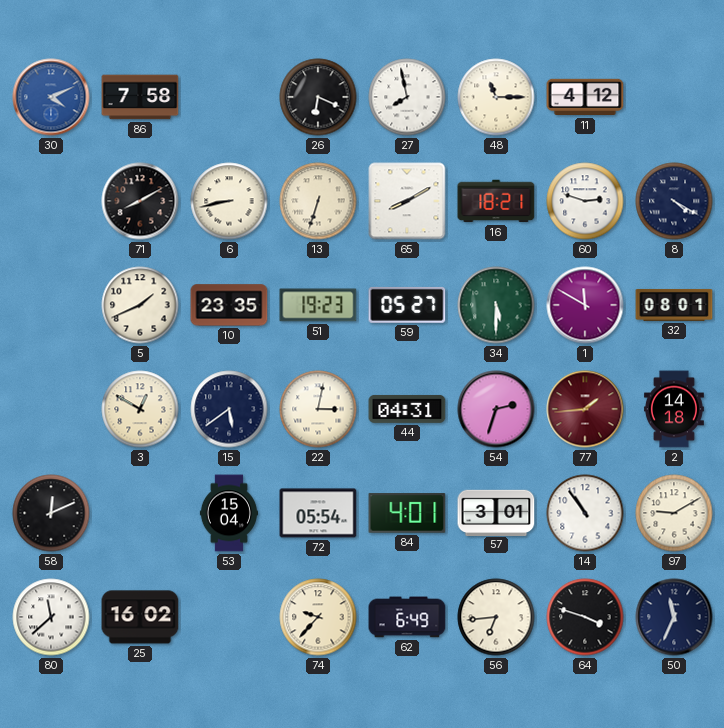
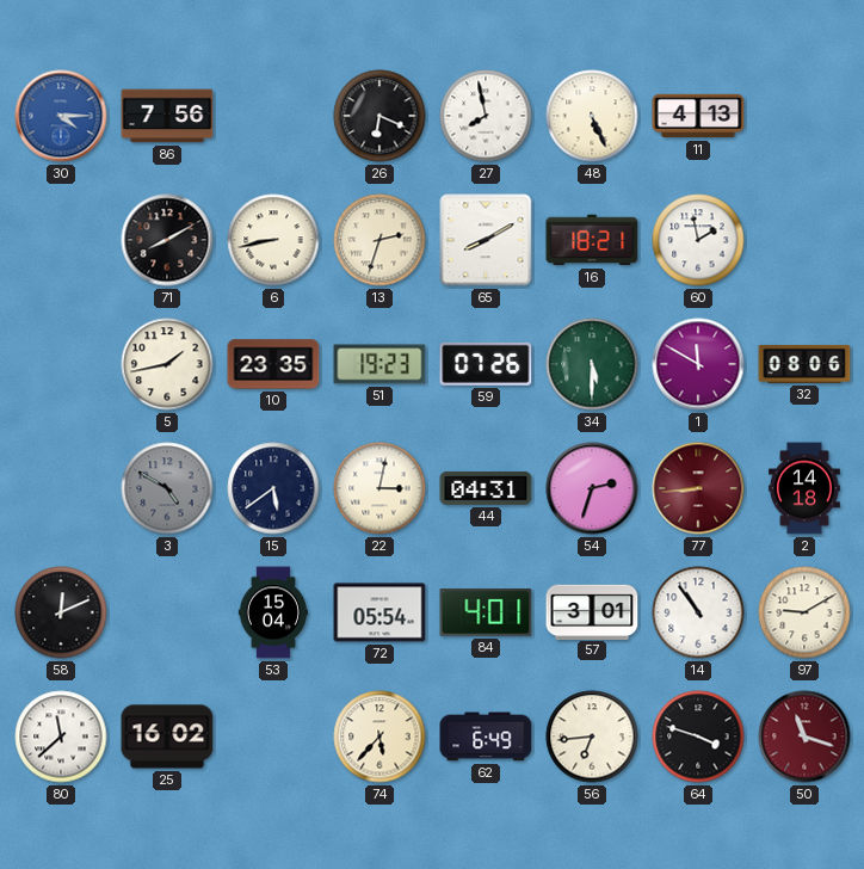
30: 4:11 -> 4:15 (61, 116)
86: 7:58 -> 7:56 (167, 116)
48: 11:15 -> 5:26 (592, 116)
11: 4:12 -> 4:13 (698, 116)
13: 6:33 -> 2:33 (379, 240)
60: 2:48 -> 1:58 (698, 240)
8: 4:20 -> none (674, 201)
5: 1:41 -> 1:43 (167, 364)
59: 05:27 -> 07:26 (486, 364)
32: 08:01 -> 08:06 (804, 364)
3: 12:50 -> 4:50 (167, 488)
3 dial: cream -> grey (167, 488)
77: 1:44 -> 8:44 (698, 488)
74: 9:37 -> 5:37 (379, 737)
50: 11:34 -> 11:18 (804, 737)
50 dial: navy -> burgundy (804, 737)
